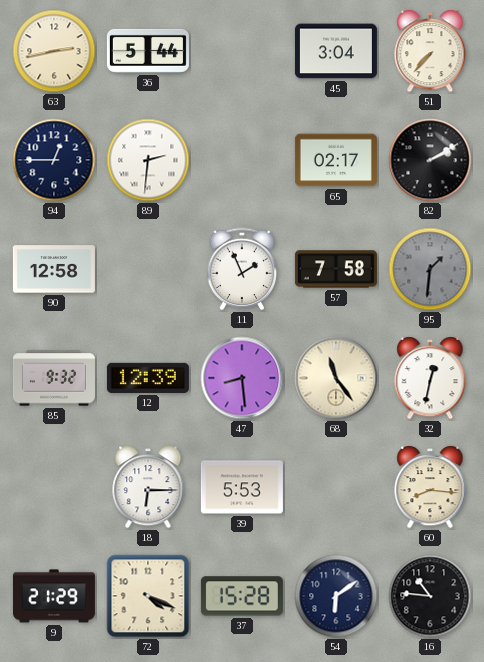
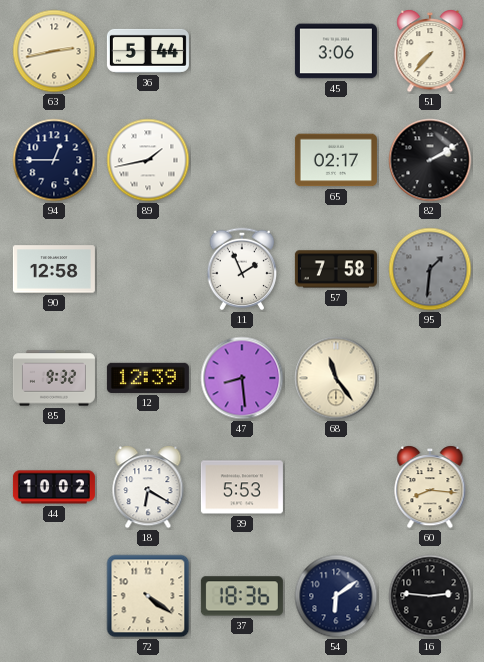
45: 3:04 -> 3:06 (336, 51)
89: 2:31 -> 1:43 (148, 160)
32: 12:32 -> none (430, 378)
44: none -> 10:02 (54, 487)
18: 6:15 -> 6:20 (148, 487)
9: 21:29 -> none (54, 596)
72: 4:19 -> 4:21 (148, 596)
37: 15:28 -> 18:36 (242, 596)
16: 10:46 -> 2:46 (430, 596)
